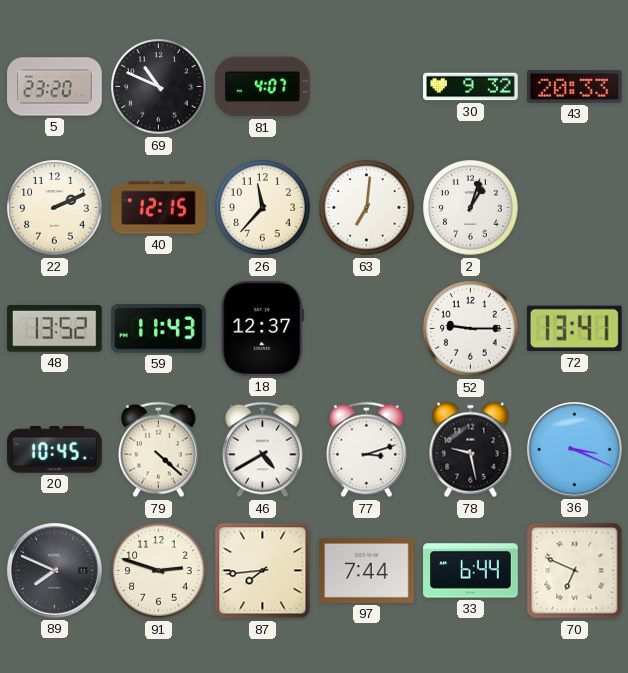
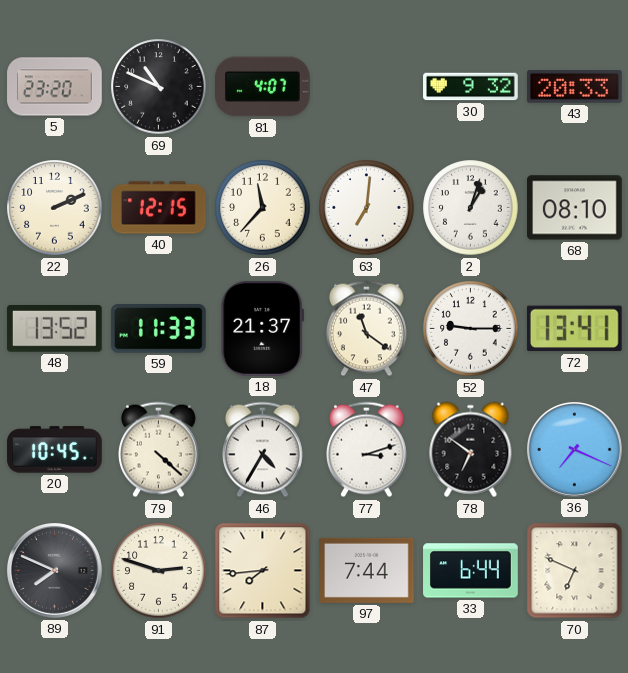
68: none -> 08:10 (575, 208)
59: 11:43 -> 11:33 (158, 329)
18: 12:37 -> 21:37 (263, 329)
47: none -> 11:21 (367, 329)
46: 4:40 -> 4:35 (263, 450)
78: 9:28 -> 6:51 (471, 450)
36: 3:19 -> 7:19 (575, 450)
